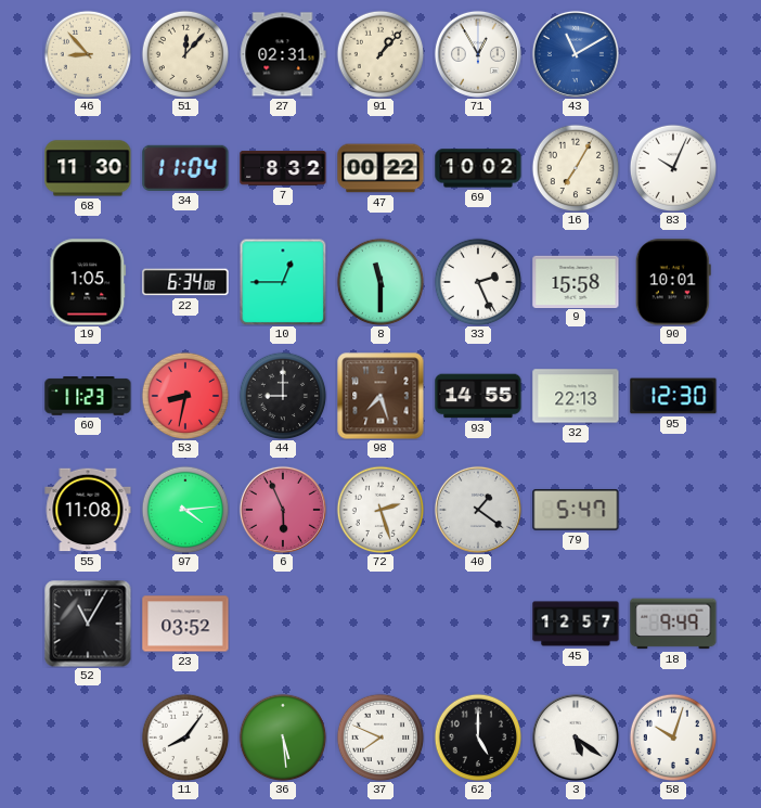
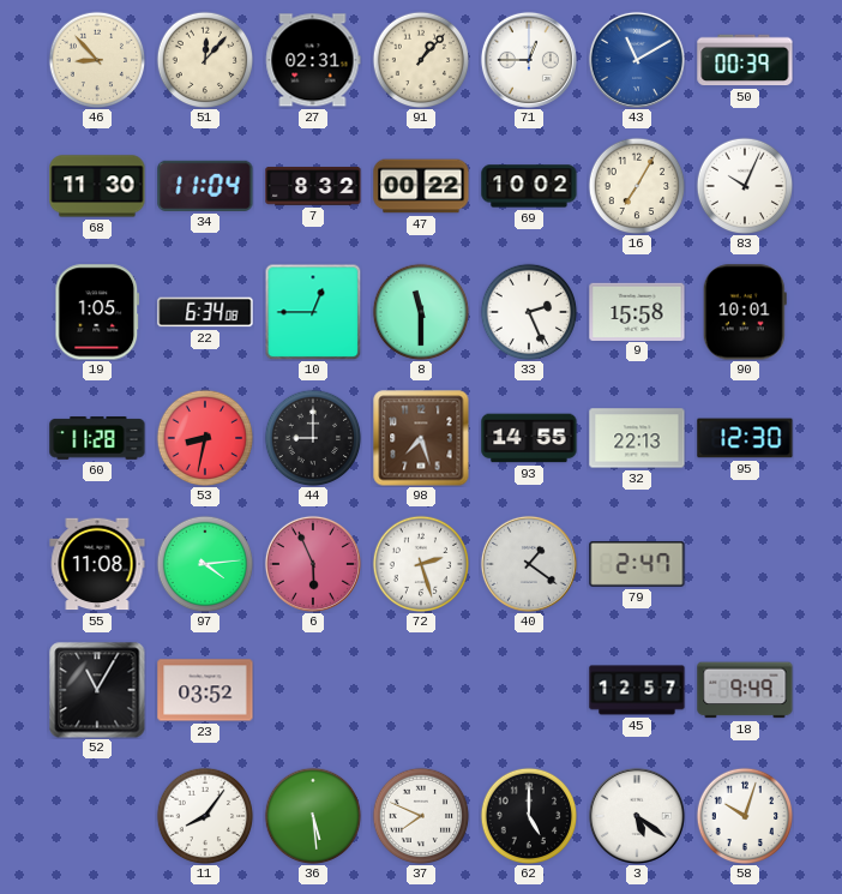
71: 12:55 -> 12:45 (529, 60)
50: none -> 00:39 (745, 60)
60: 11:23 -> 11:28 (97, 438)
79: 5:47 -> 2:47 (637, 564)
